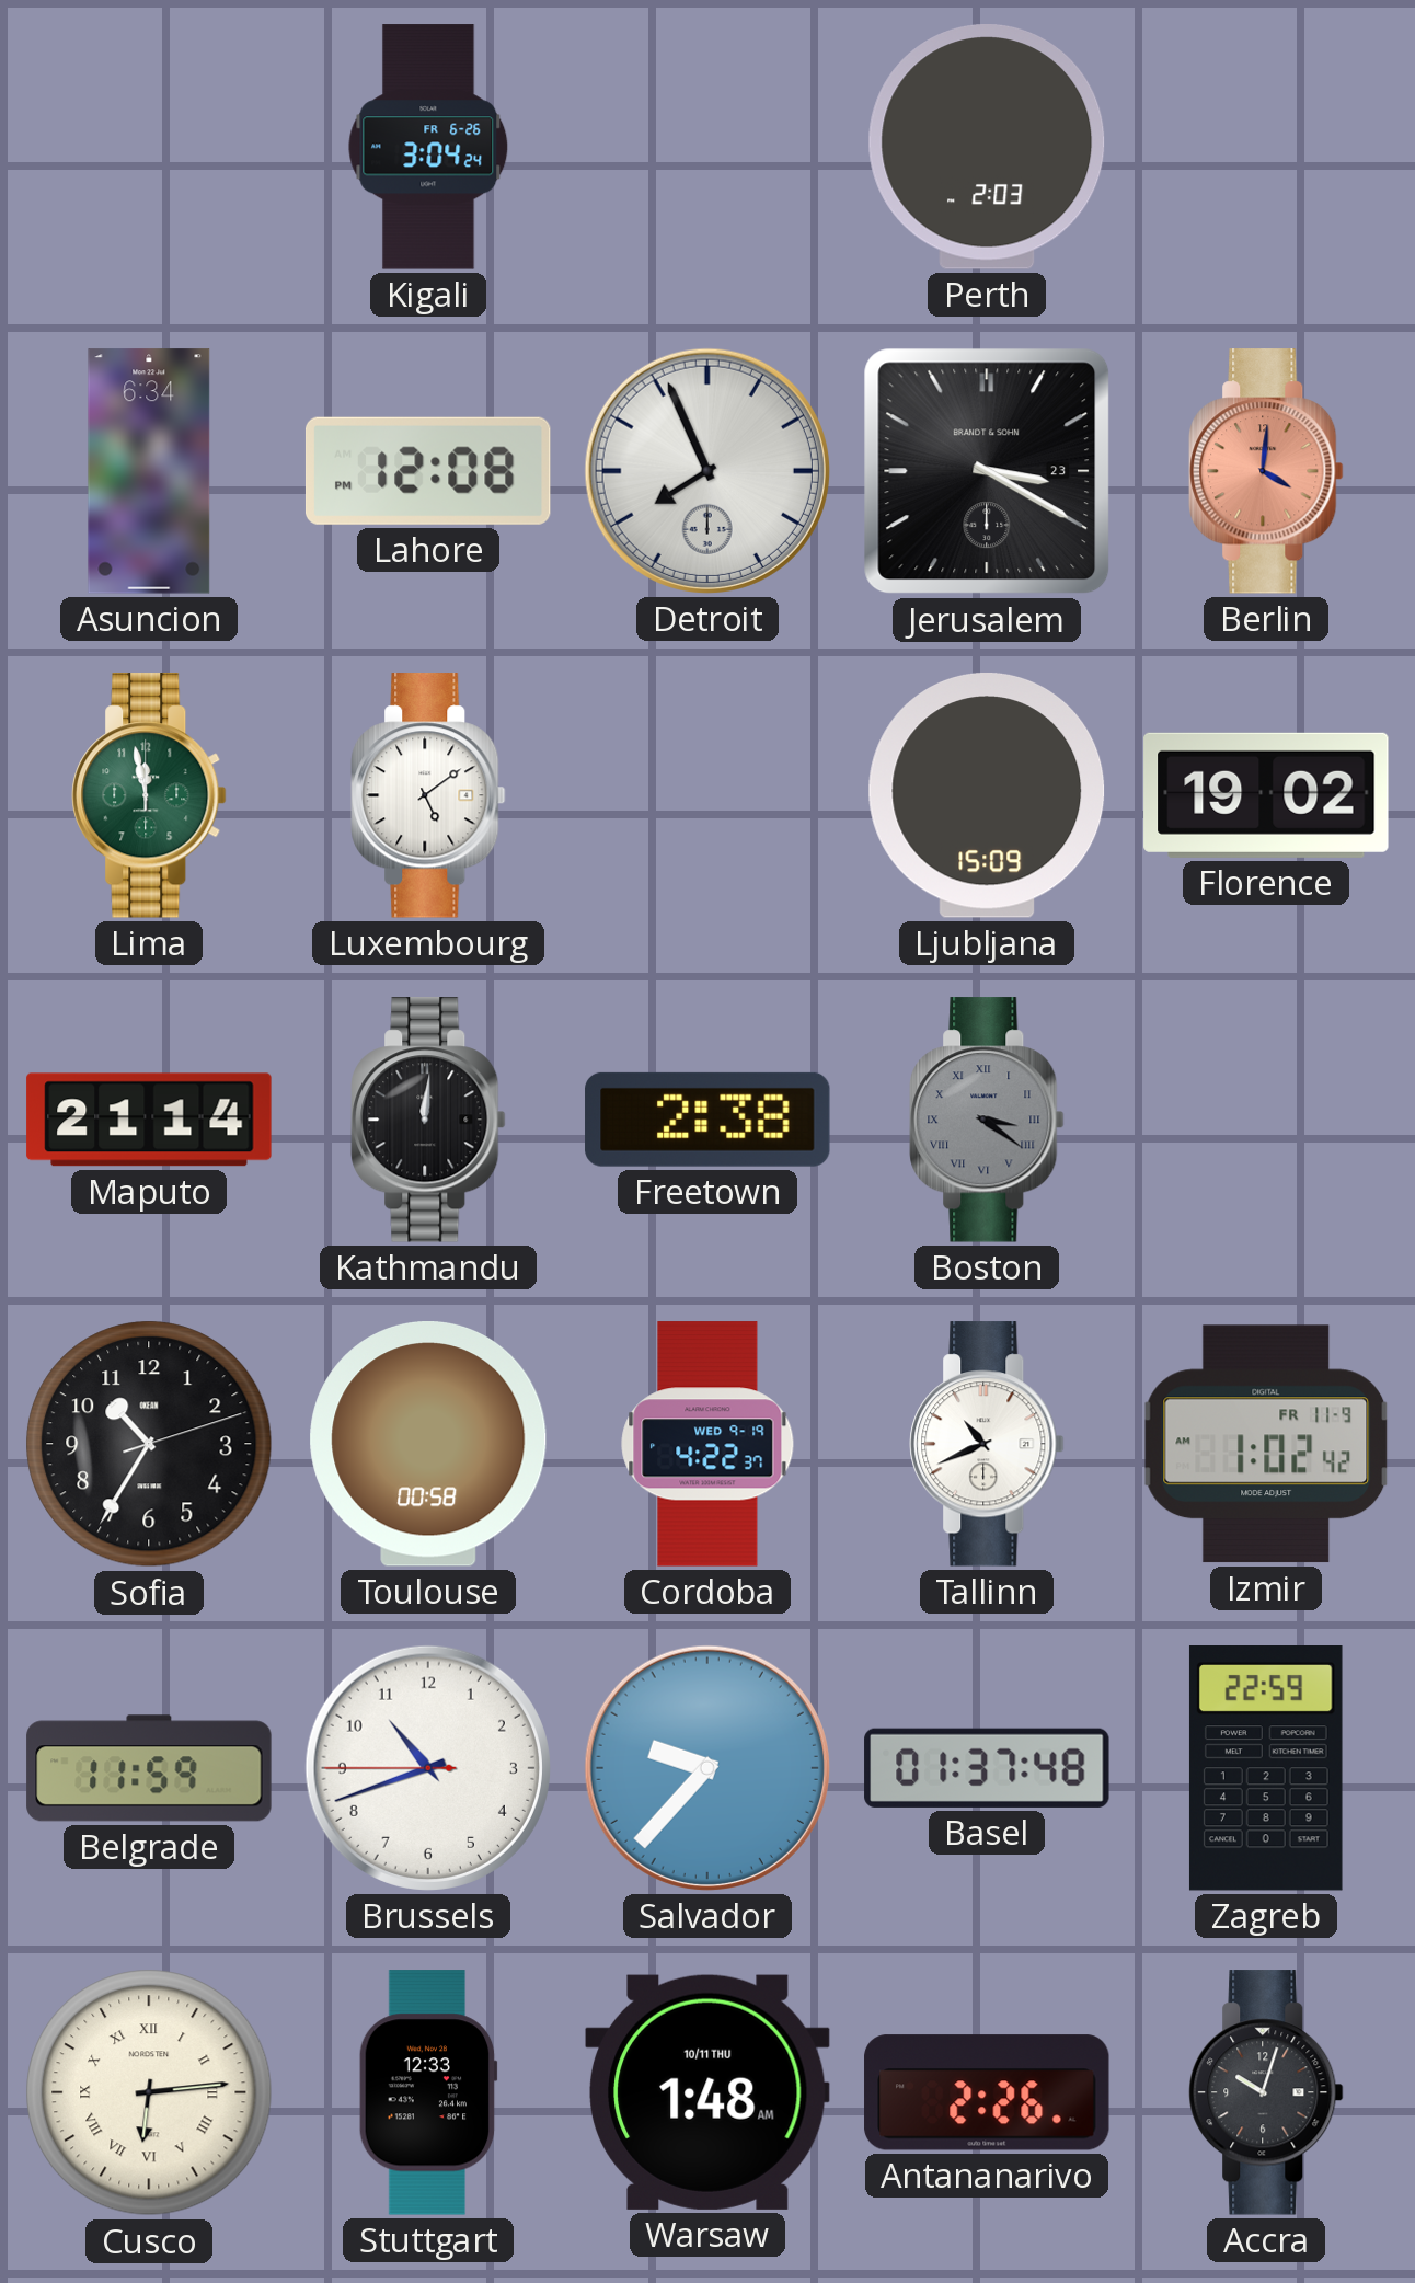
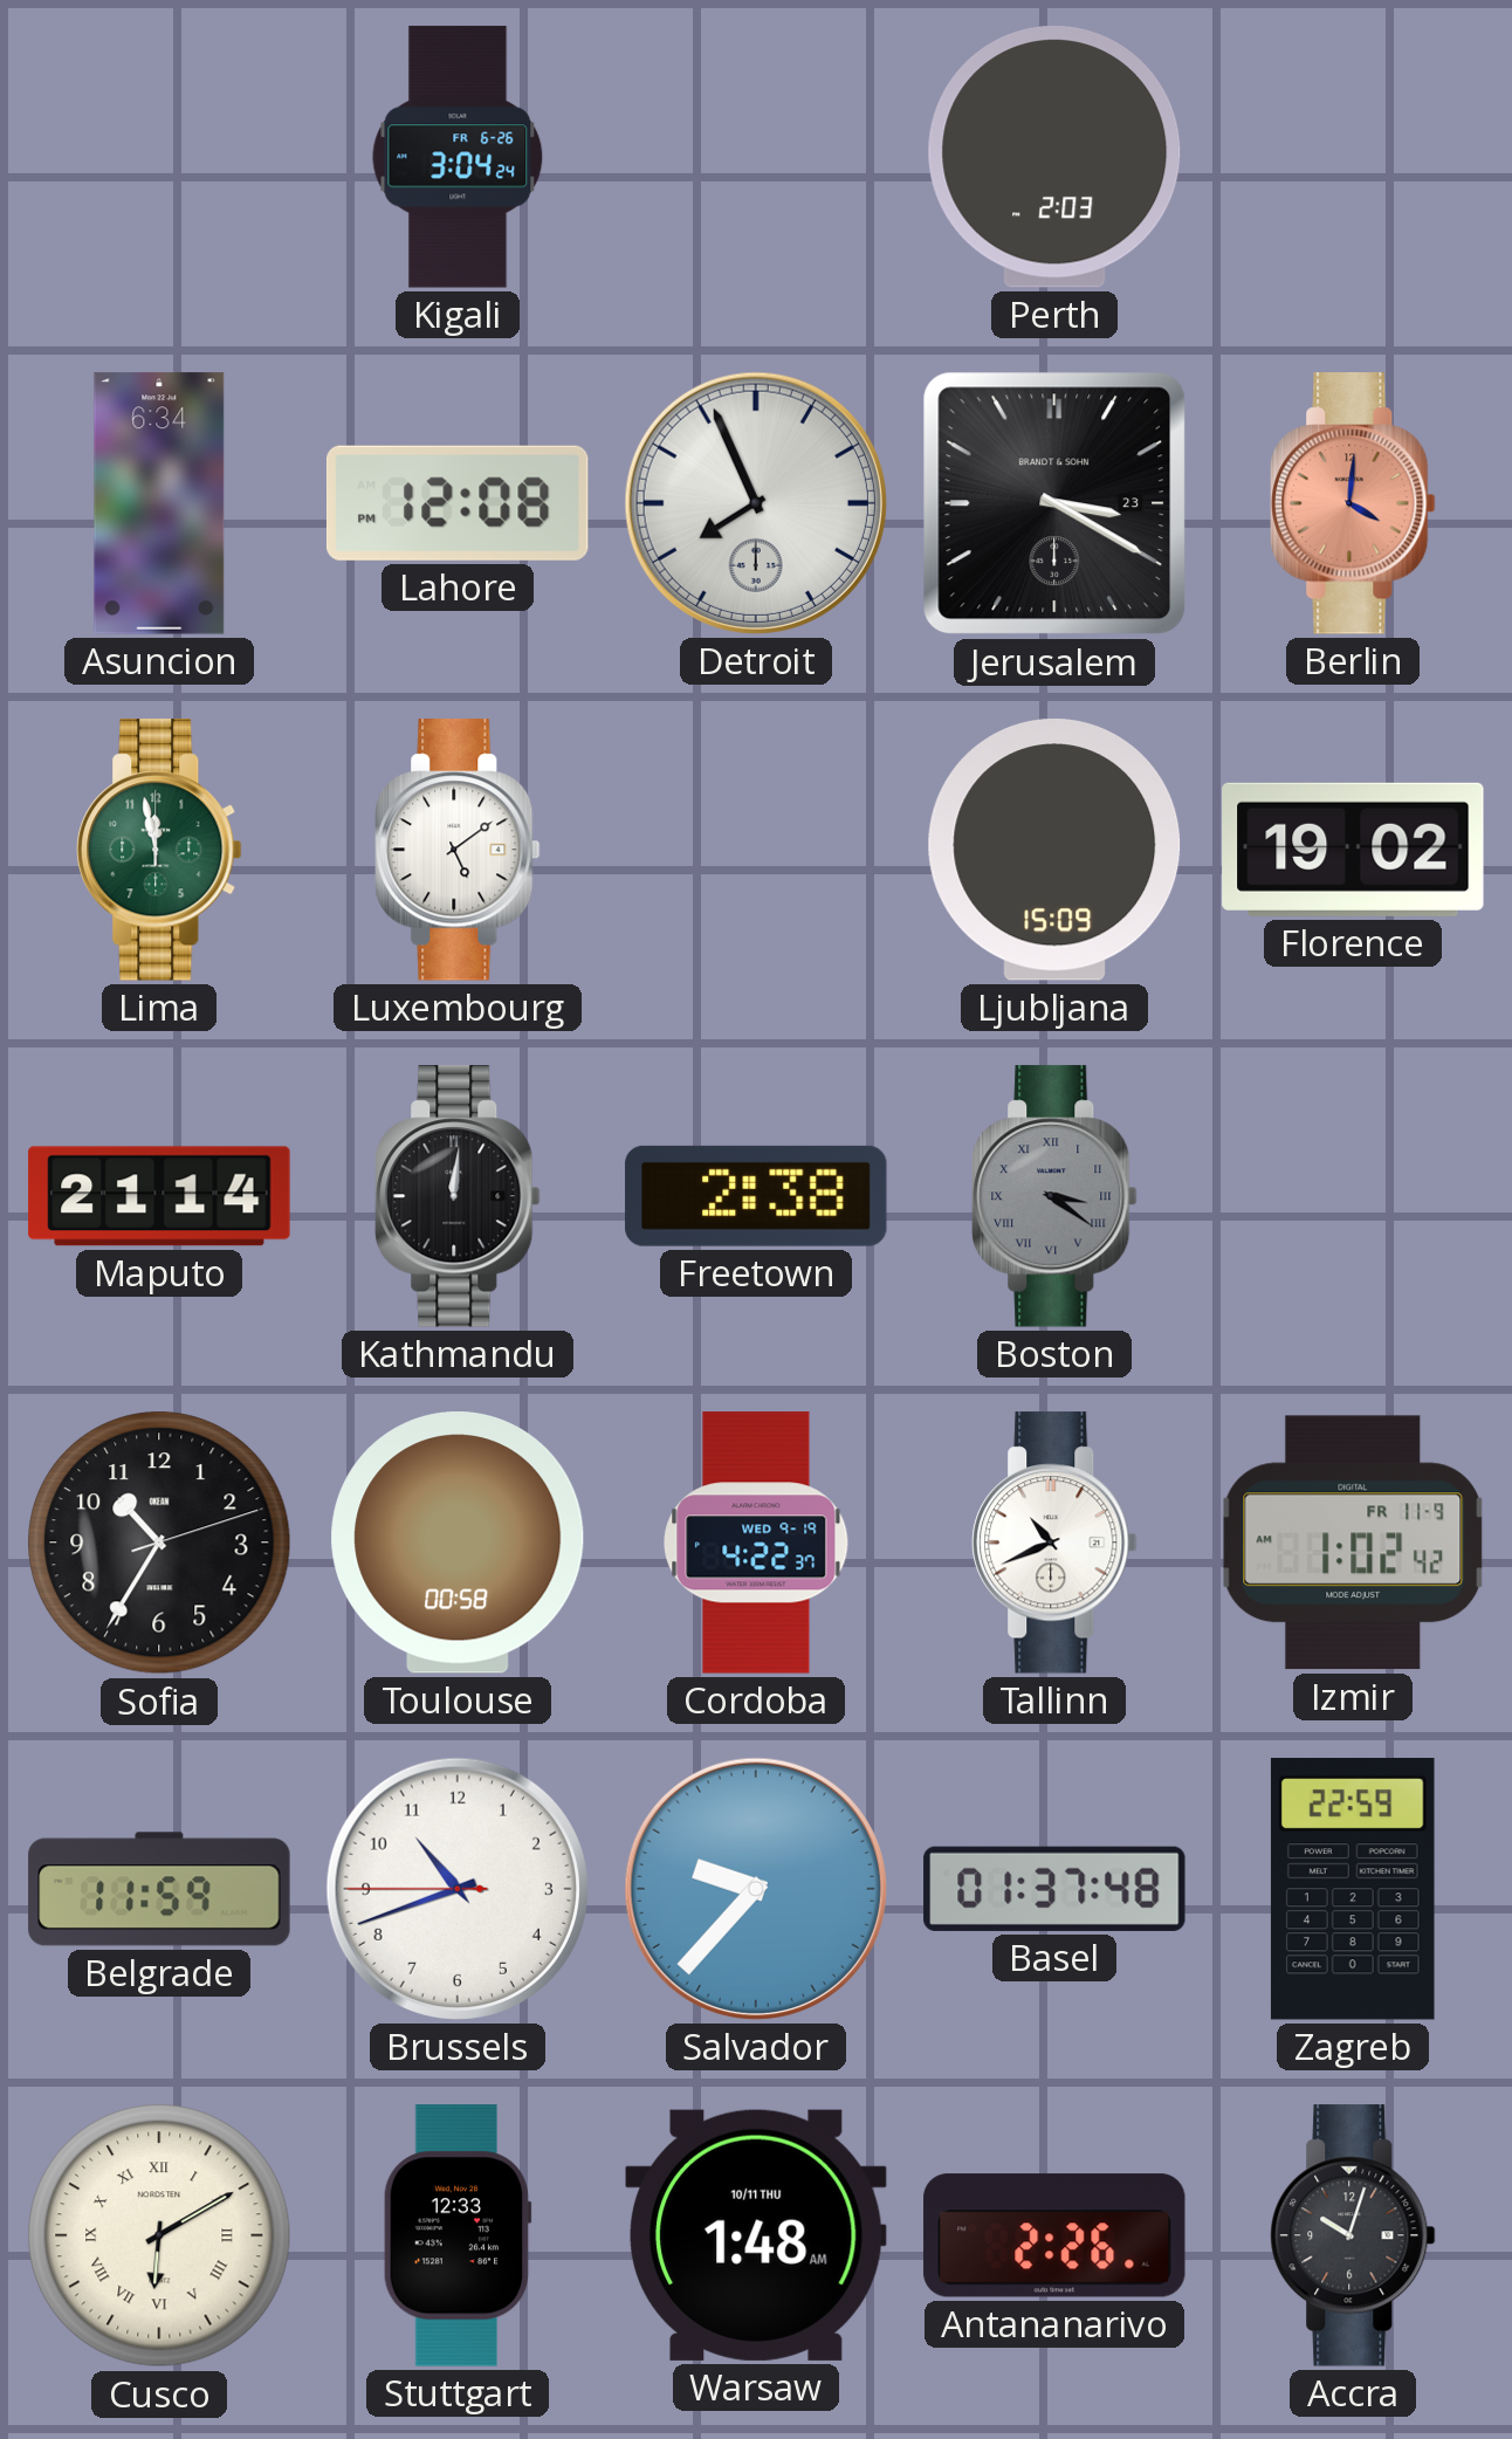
Cusco: 6:14 -> 6:10 (159, 2235)
